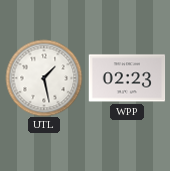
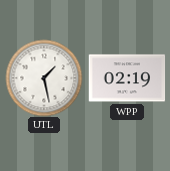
WPP: 02:23 -> 02:19 (127, 78)
